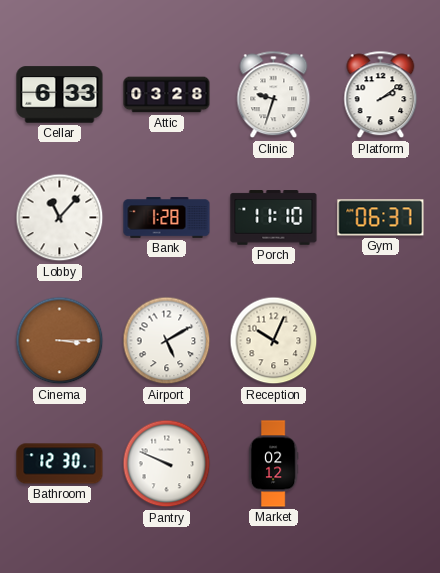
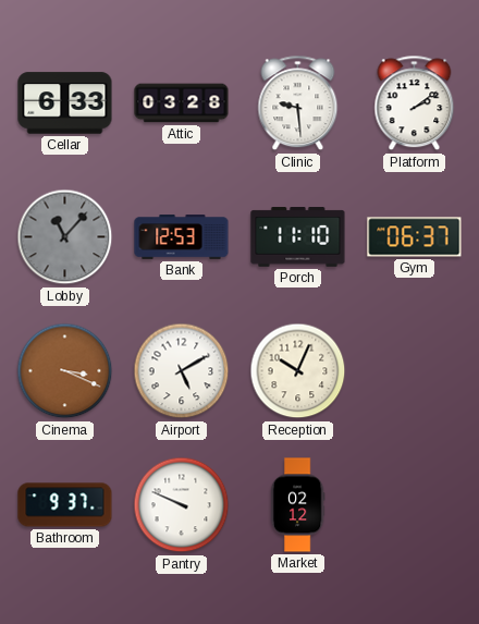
Clinic: 9:33 -> 9:29 (298, 103)
Lobby dial: white -> grey (65, 237)
Bank: 1:28 -> 12:53 (182, 237)
Cinema: 3:15 -> 3:19 (65, 371)
Bathroom: 12:30 -> 9:37 (65, 505)
